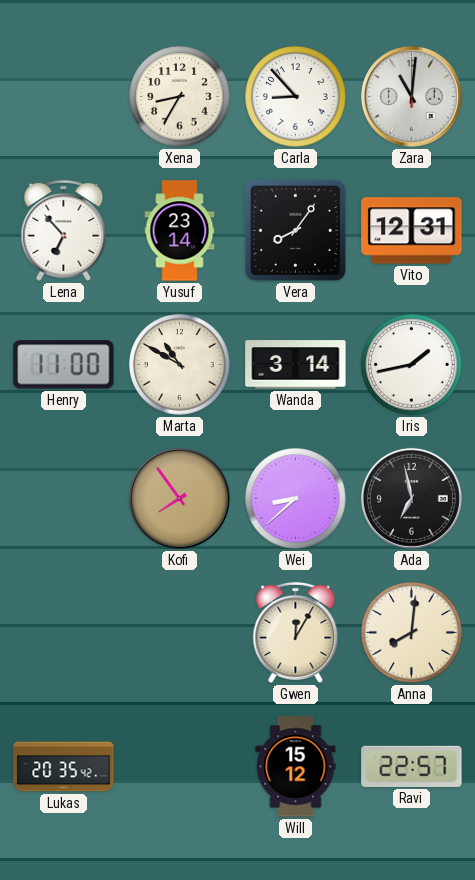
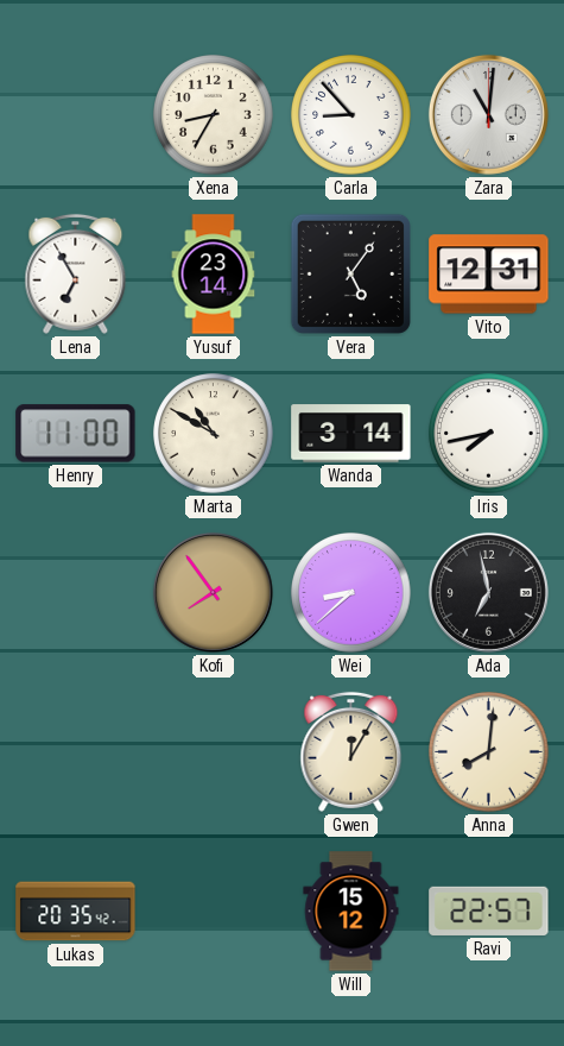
Lena: 6:53 -> 6:55 (76, 273)
Vera: 8:06 -> 5:06 (350, 273)
Iris: 1:43 -> 7:43 (489, 434)
